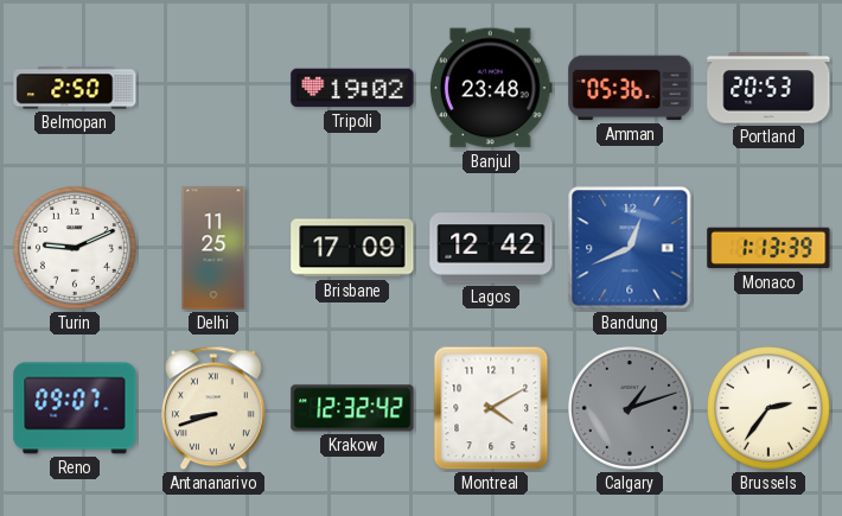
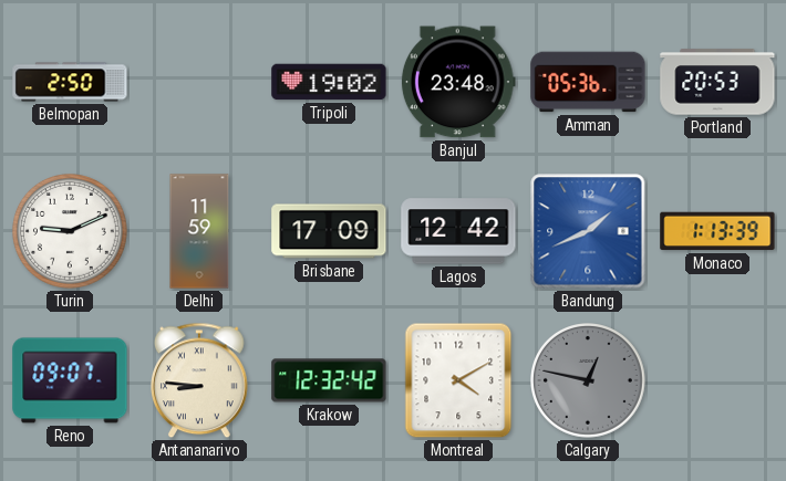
Delhi: 11:25 -> 11:59 (199, 231)
Bandung: 12:41 -> 1:41 (588, 231)
Antananarivo: 8:42 -> 8:46 (200, 380)
Calgary: 1:12 -> 12:47 (589, 381)
Brussels: 2:36 -> none (770, 409)
